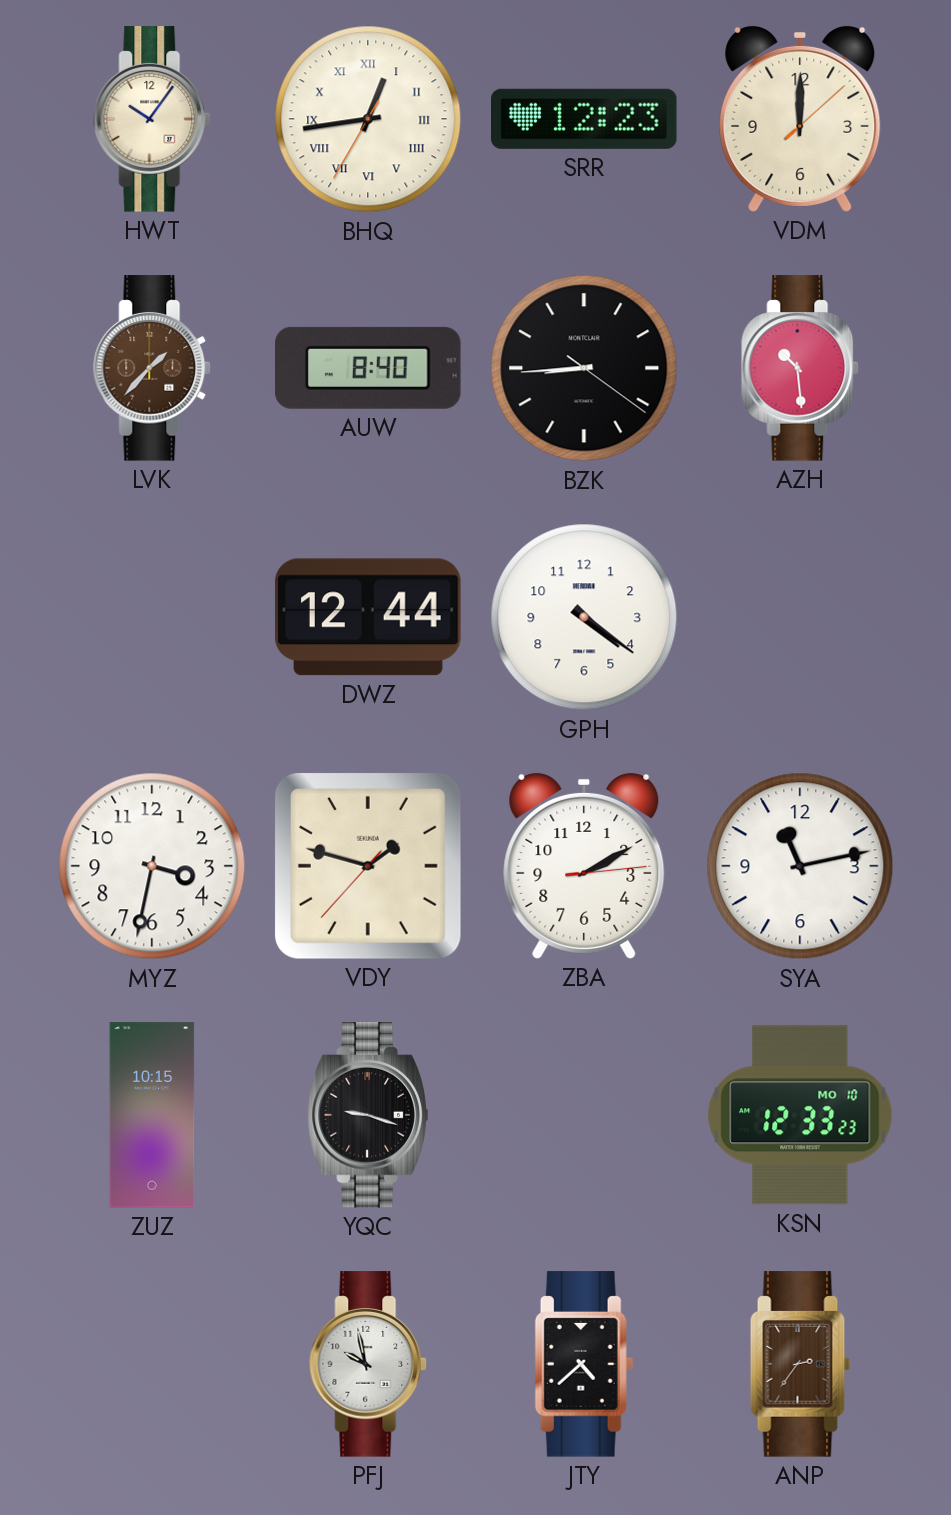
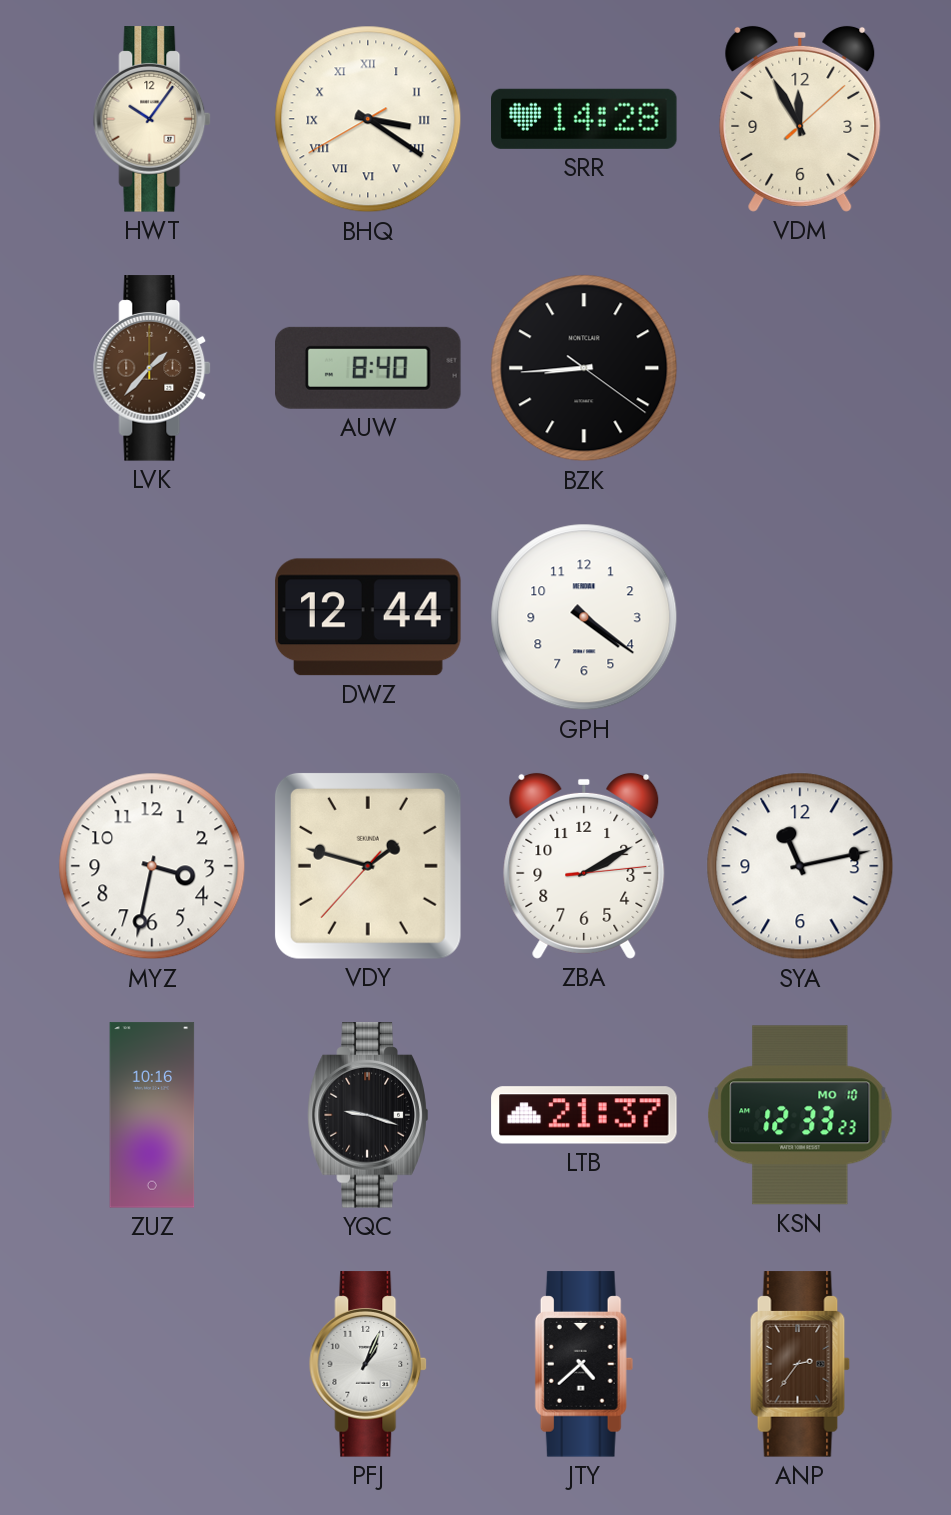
BHQ: 12:43 -> 3:20 (368, 119)
SRR: 12:23 -> 14:28 (585, 119)
VDM: 12:00 -> 11:55 (800, 119)
AZH: 10:29 -> none (801, 368)
ZUZ: 10:15 -> 10:16 (152, 1115)
LTB: none -> 21:37 (584, 1115)
PFJ: 9:58 -> 1:04 (369, 1364)
